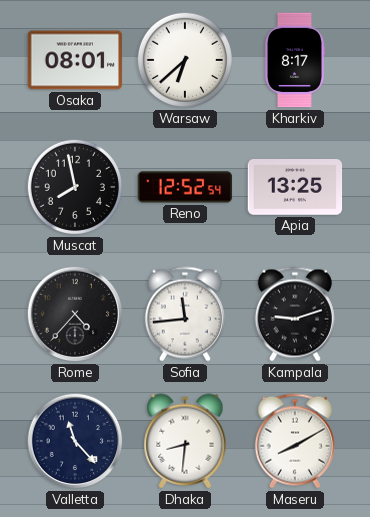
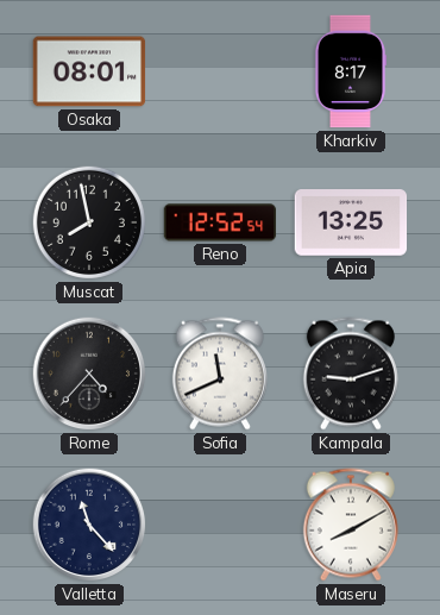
Warsaw: 6:38 -> none (185, 60)
Sofia: 11:44 -> 11:41 (220, 374)
Dhaka: 8:31 -> none (185, 441)
